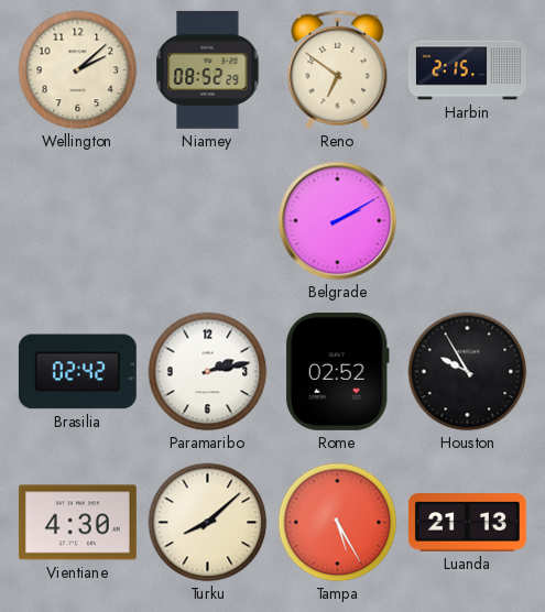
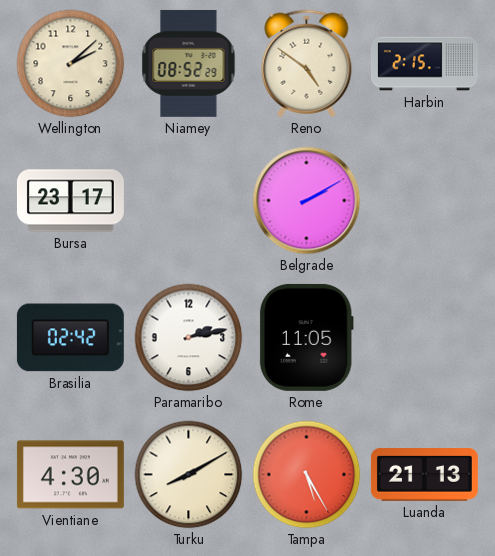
Reno: 6:51 -> 4:51 (307, 64)
Bursa: none -> 23:17 (70, 201)
Rome: 02:52 -> 11:05 (306, 337)
Houston: 9:55 -> none (468, 372)
Turku: 8:08 -> 8:10 (189, 475)
